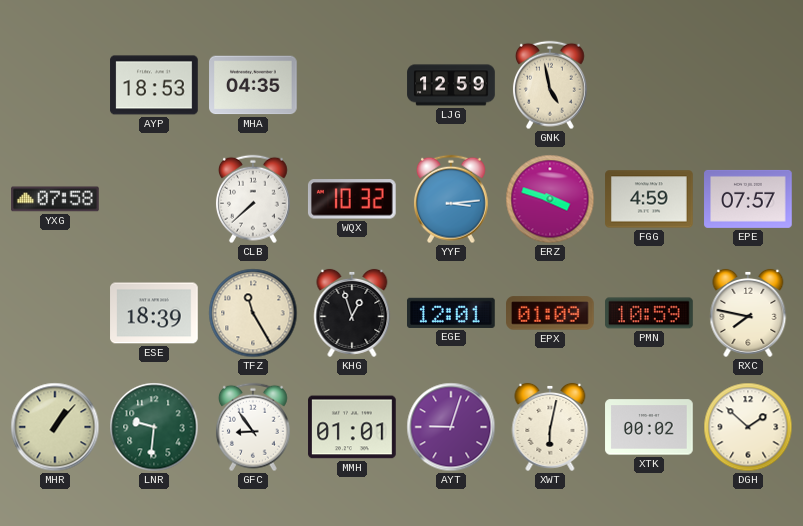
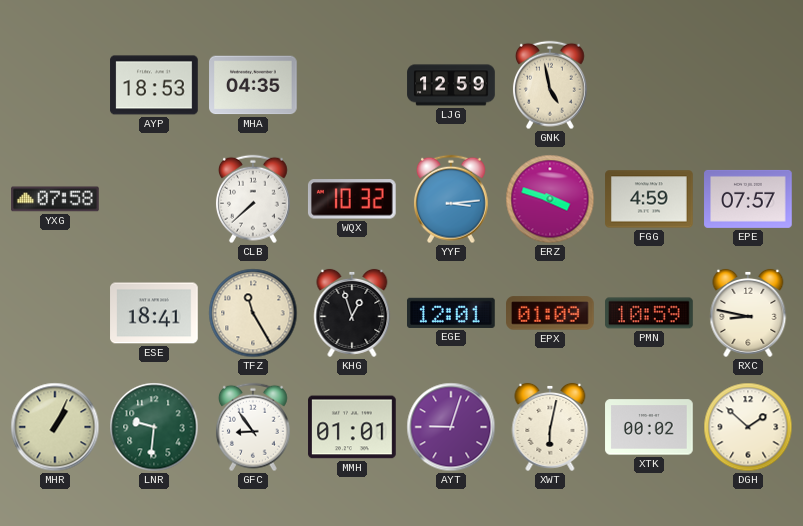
ESE: 18:39 -> 18:41 (154, 313)
RXC: 7:47 -> 8:47 (748, 313)
MHR: 1:07 -> 1:04 (55, 427)
